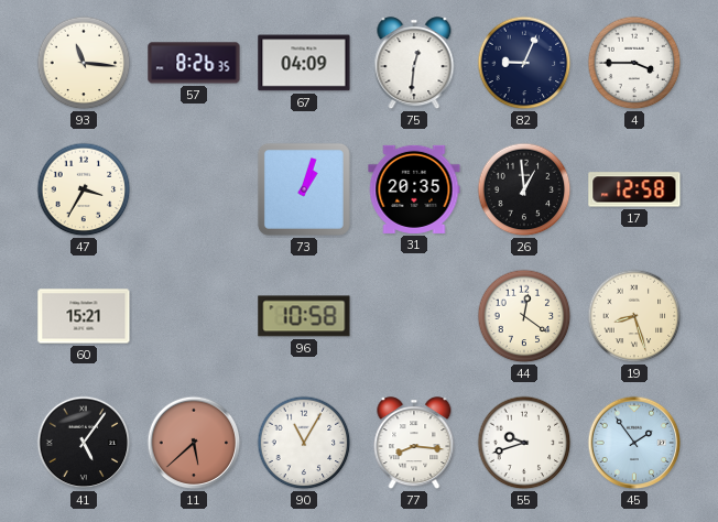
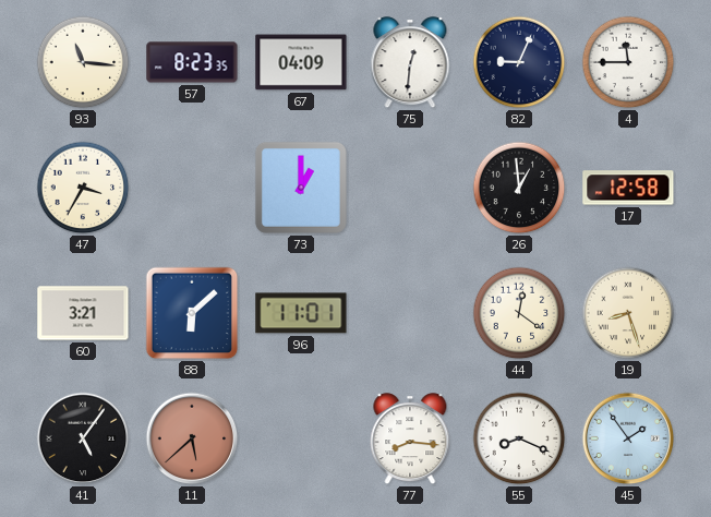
57: 8:26 -> 8:23 (192, 62)
4: 3:45 -> 11:45 (628, 62)
73: 1:03 -> 1:00 (301, 188)
31: 20:35 -> none (414, 189)
60: 15:21 -> 3:21 (83, 313)
88: none -> 6:08 (192, 313)
96: 10:58 -> 11:01 (301, 313)
90: 11:05 -> none (304, 443)
55: 9:42 -> 8:19 (519, 438)
